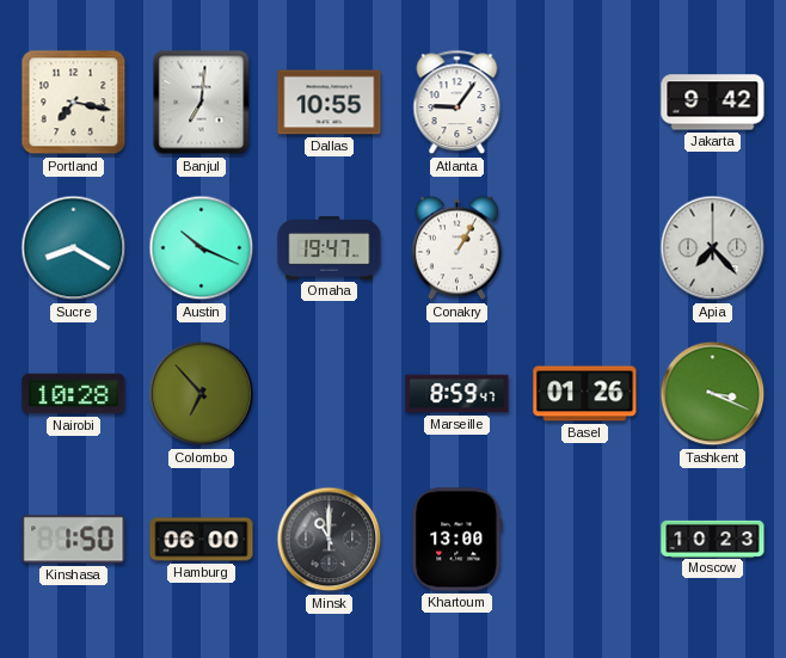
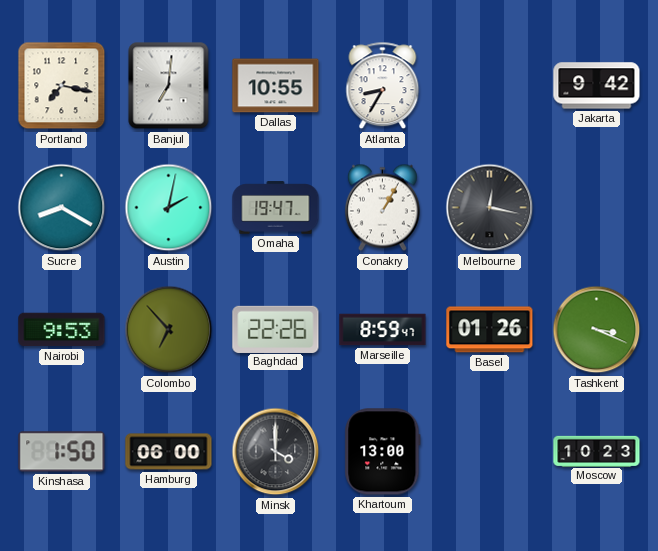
Atlanta: 9:06 -> 8:35 (383, 86)
Austin: 10:19 -> 2:02 (169, 208)
Melbourne: none -> 12:17 (490, 208)
Apia: 7:23 -> none (713, 248)
Nairobi: 10:28 -> 9:53 (62, 330)
Baghdad: none -> 22:26 (276, 329)
Minsk: 11:00 -> 4:00 (276, 452)
